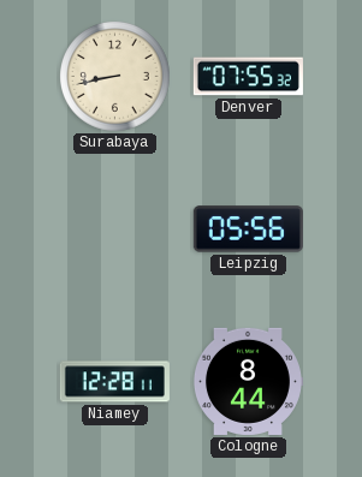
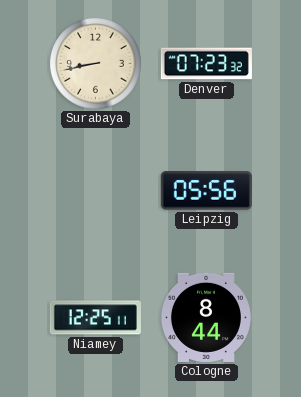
Denver: 07:55 -> 07:23 (206, 64)
Niamey: 12:28 -> 12:25 (95, 318)
